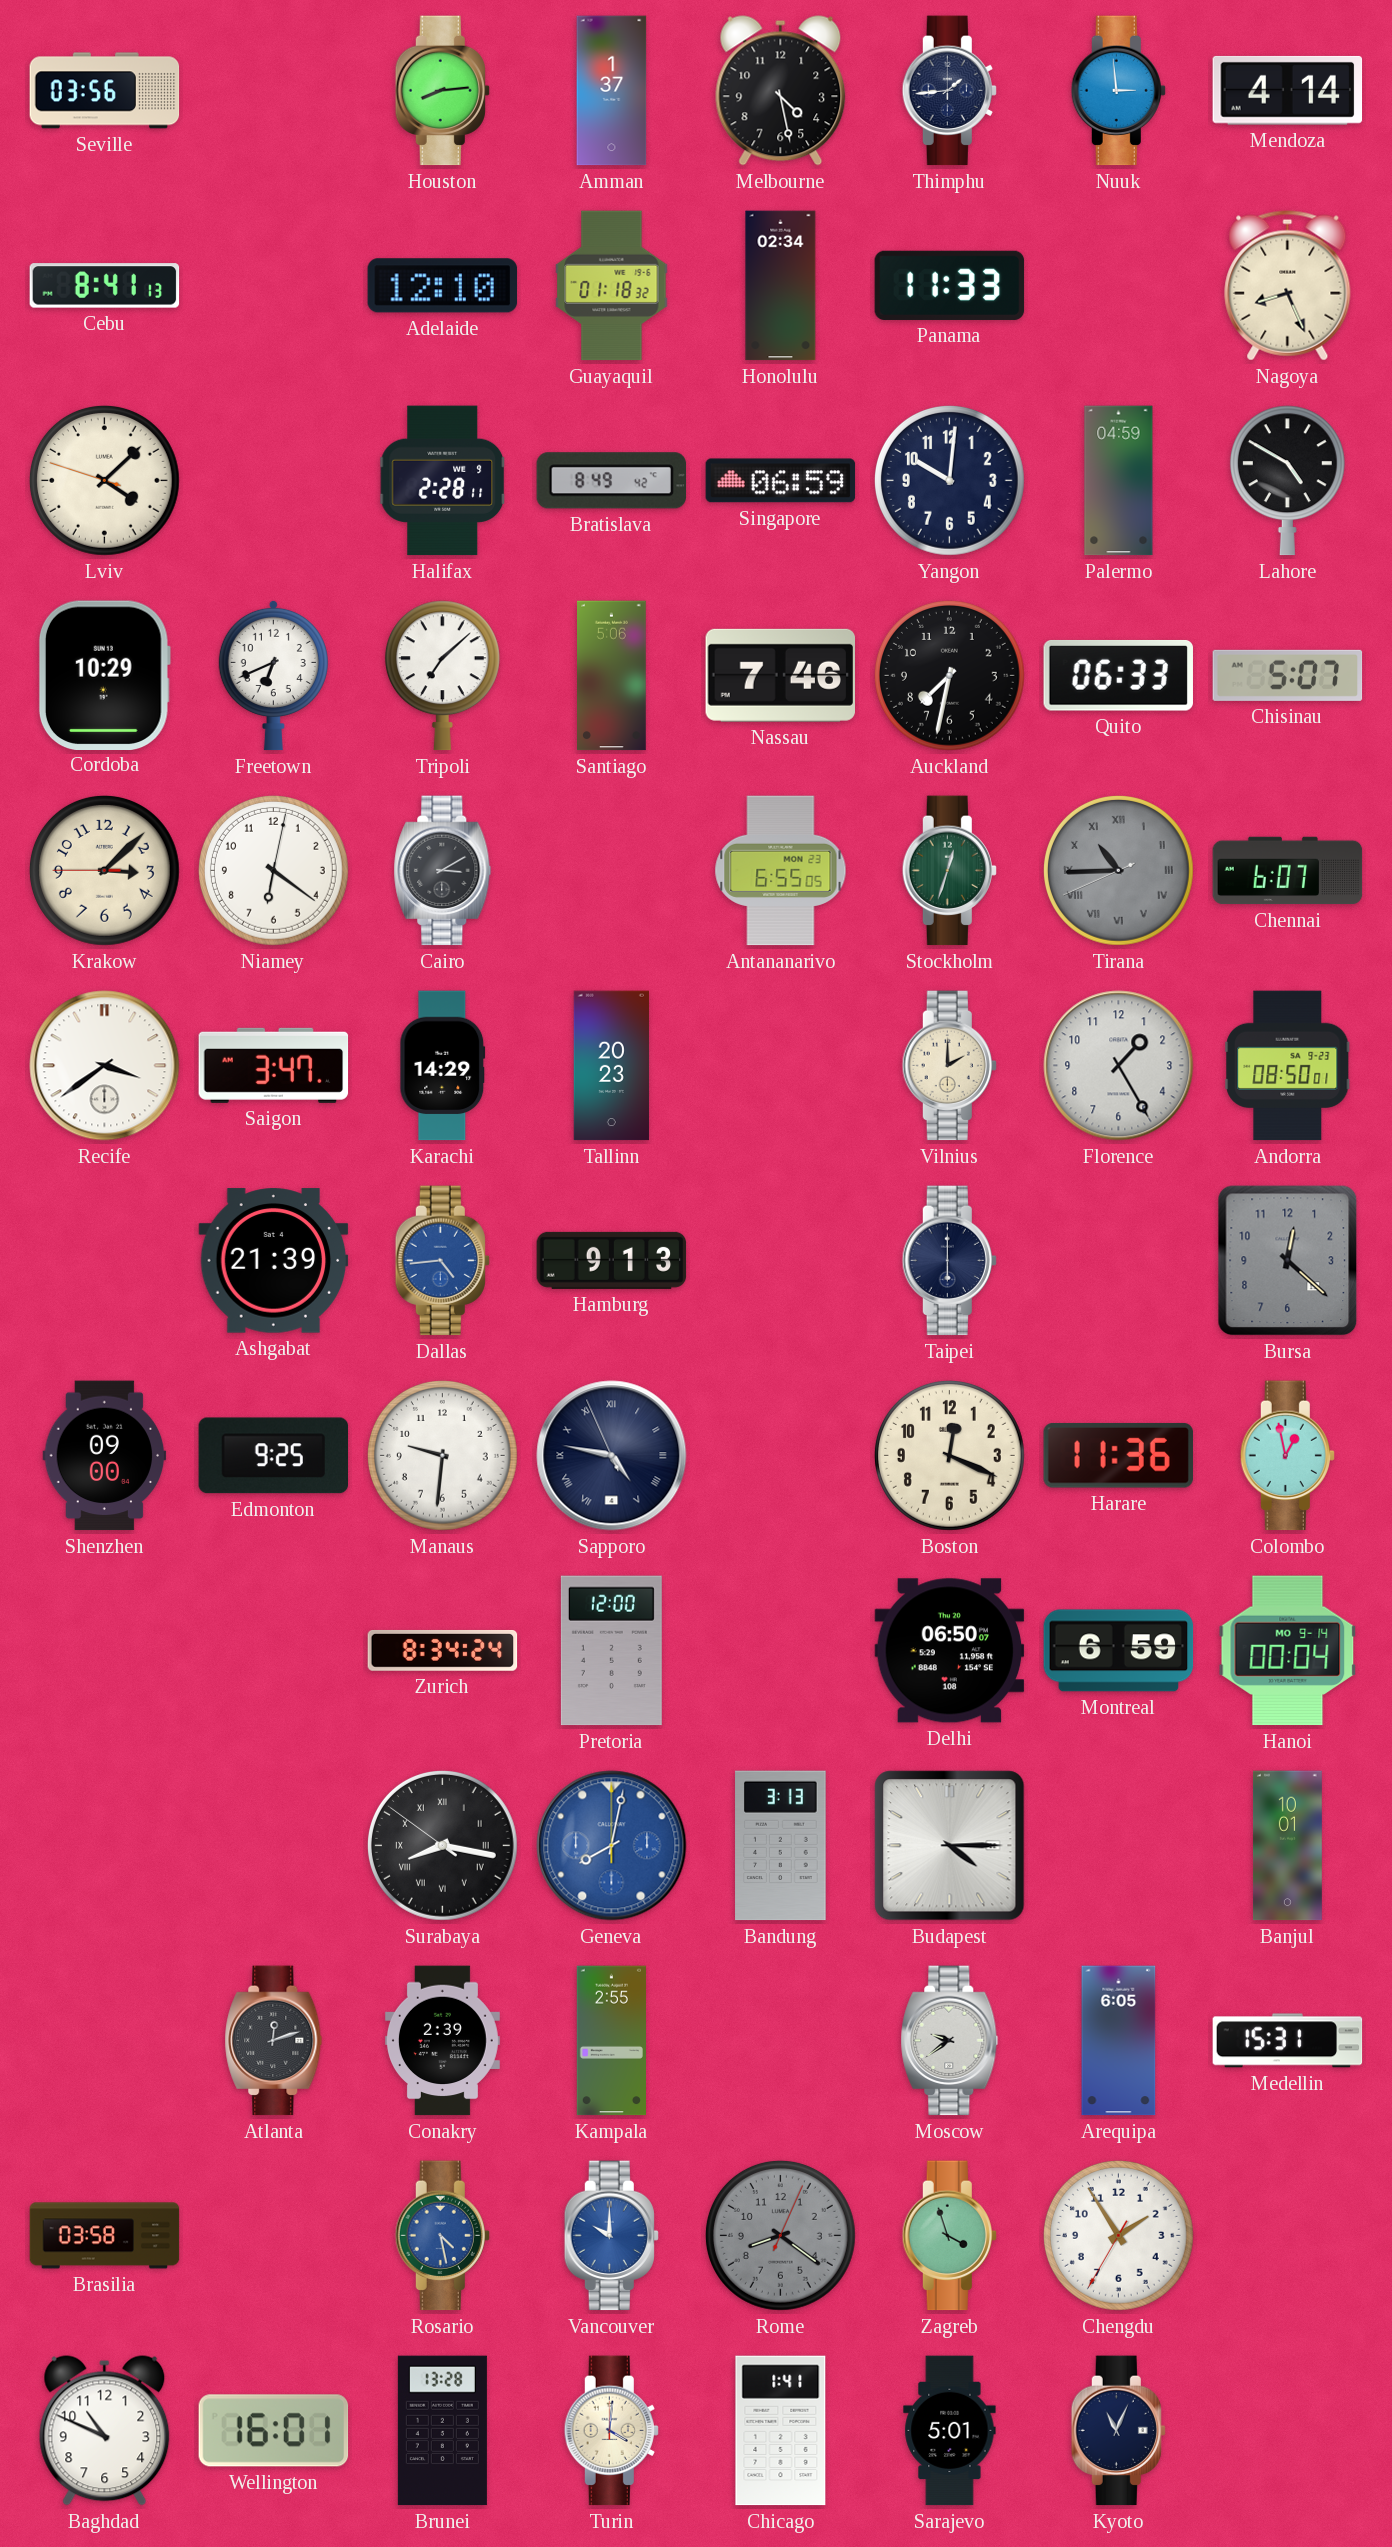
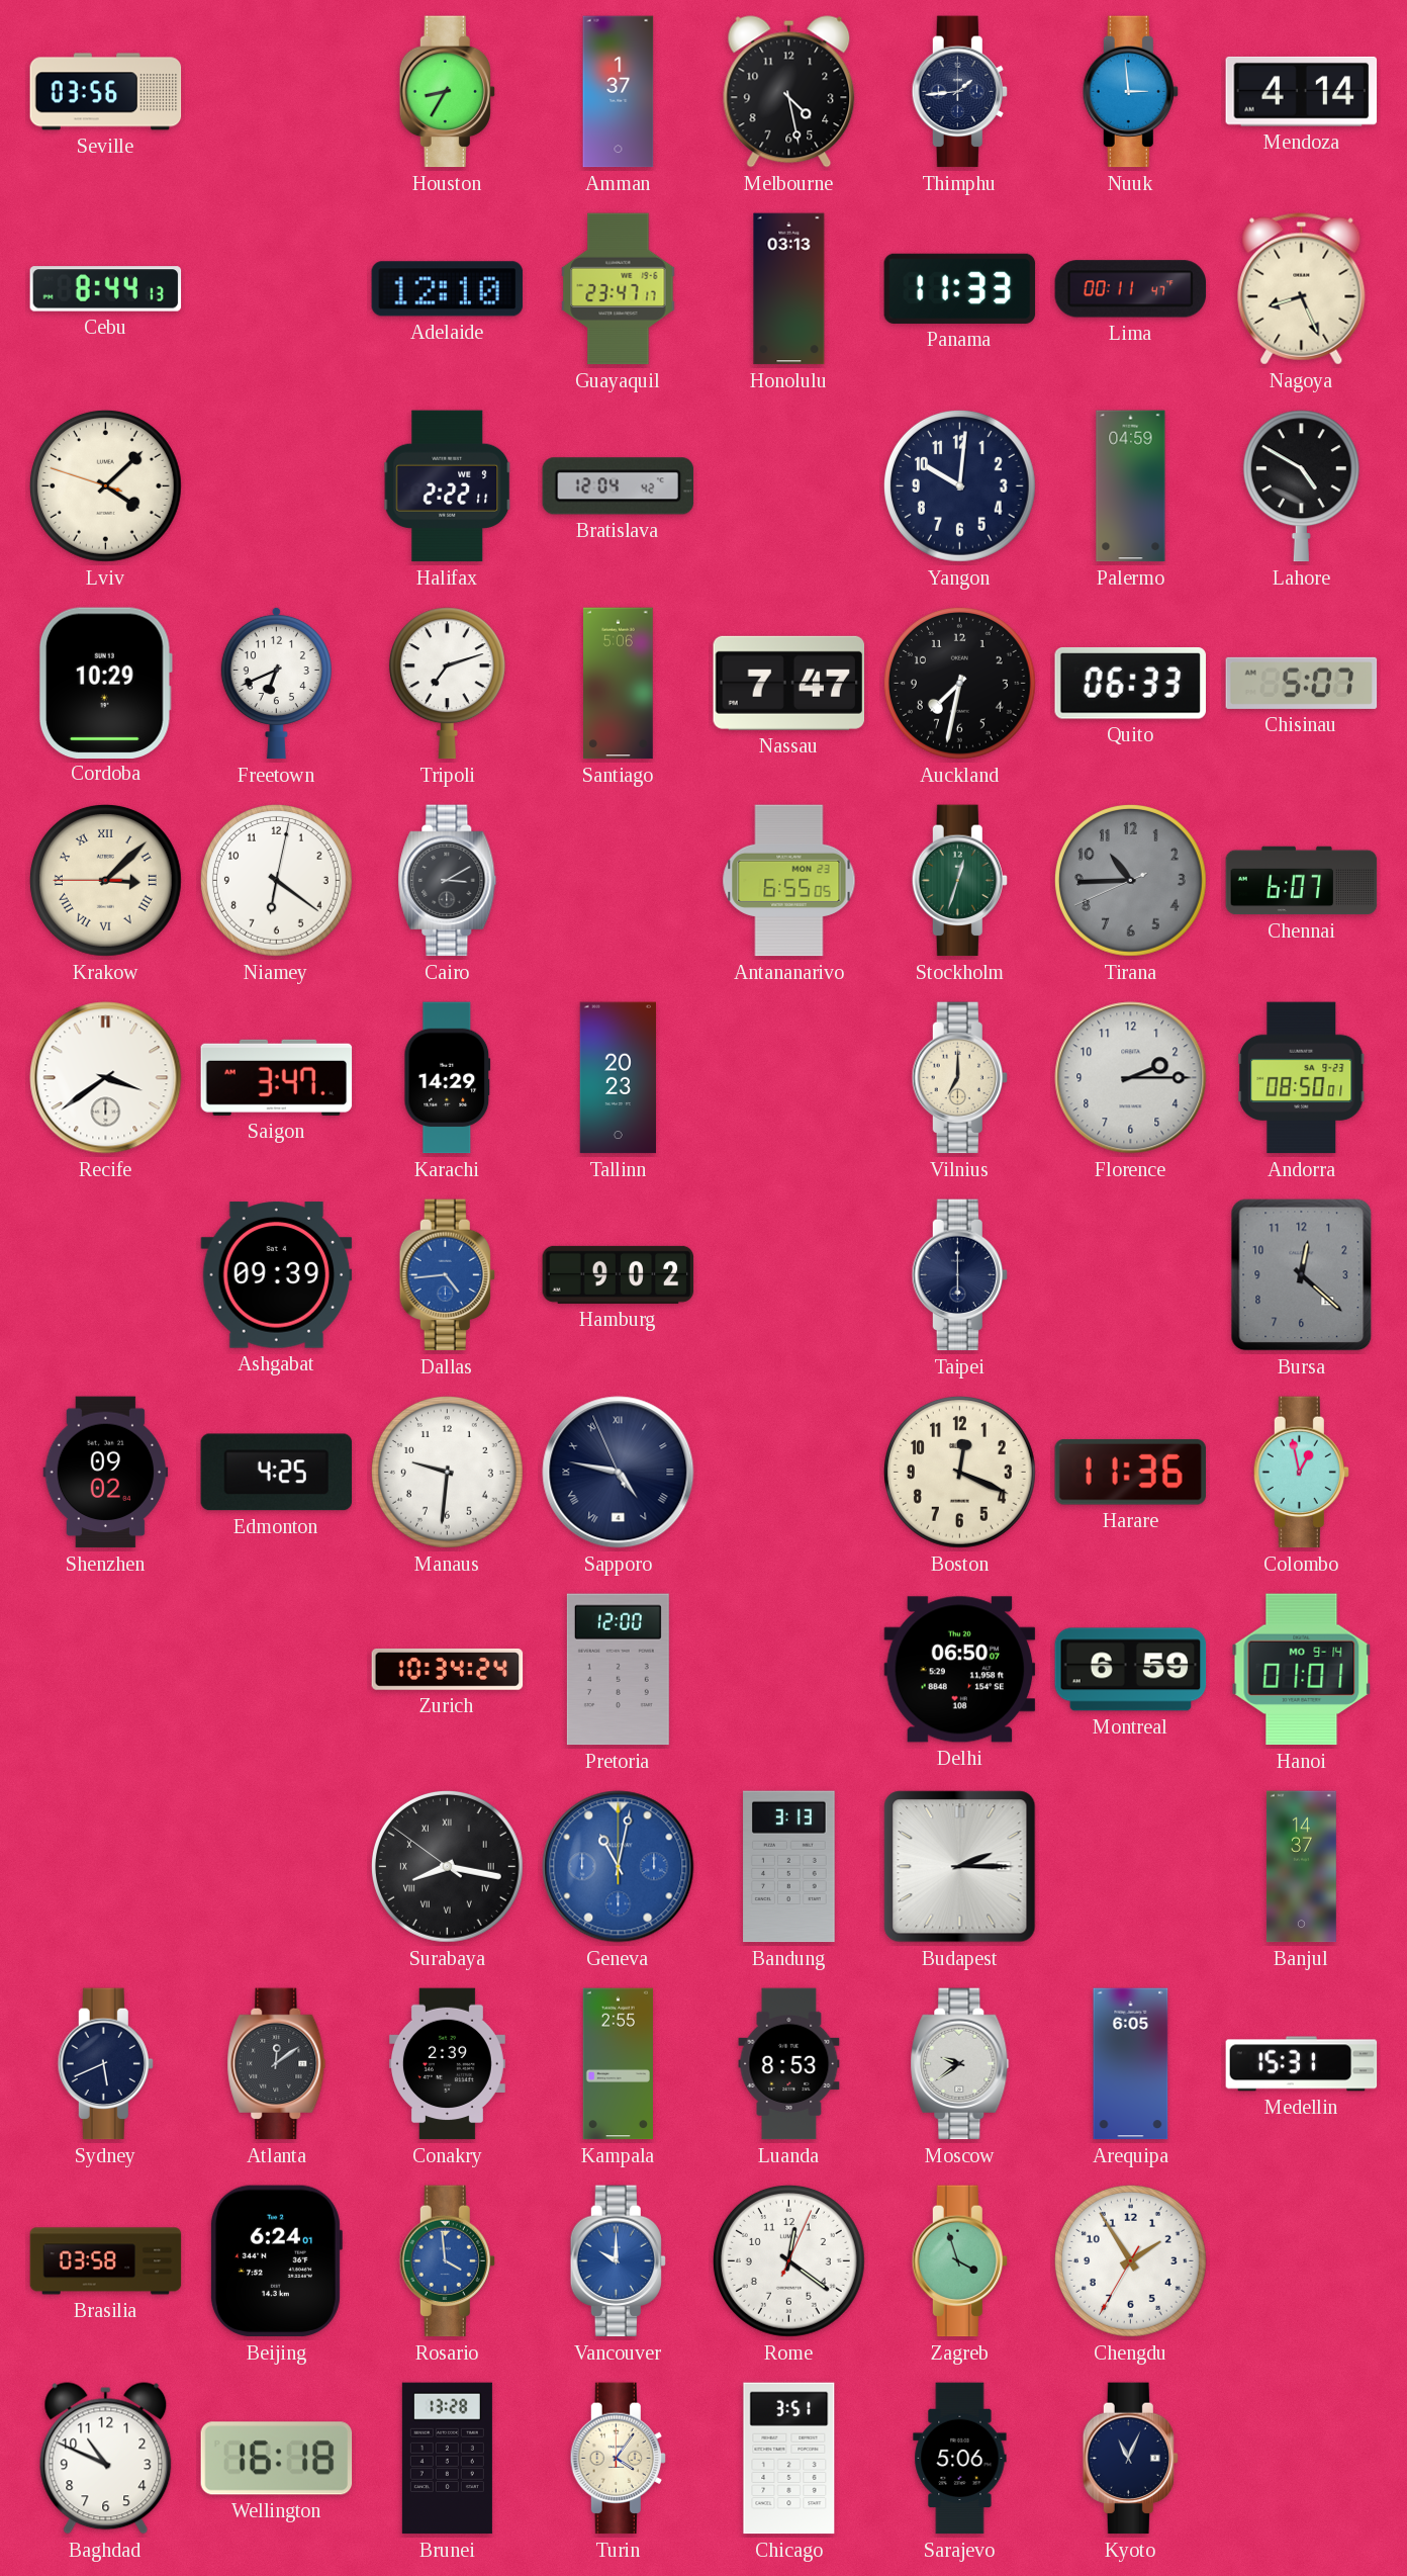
Houston: 8:14 -> 8:35 (447, 92)
Cebu: 8:41 -> 8:44 (106, 289)
Guayaquil: 01:18 -> 23:47 (619, 289)
Honolulu: 02:34 -> 03:13 (789, 289)
Lima: none -> 00:11 (1131, 289)
Halifax: 2:28 -> 2:22 (448, 486)
Bratislava: 8:49 -> 12:04 (619, 486)
Singapore: 06:59 -> none (781, 481)
Tripoli: 7:08 -> 7:12 (447, 684)
Nassau: 7:46 -> 7:47 (789, 683)
Krakow numerals: Arabic -> Roman (105, 880)
Tirana numerals: Roman -> Arabic (1130, 880)
Vilnius: 2:00 -> 7:00 (959, 1078)
Florence: 1:25 -> 2:15 (1131, 1078)
Ashgabat: 21:39 -> 09:39 (277, 1275)
Hamburg: 9:13 -> 9:02 (619, 1274)
Shenzhen: 09:00 -> 09:02 (106, 1473)
Edmonton: 9:25 -> 4:25 (277, 1473)
Zurich: 8:34 -> 10:34 (448, 1669)
Hanoi: 00:04 -> 01:01 (1302, 1670)
Geneva: 8:02 -> 11:02 (619, 1867)
Budapest: 4:15 -> 2:15 (960, 1867)
Banjul: 10:01 -> 14:37 (1301, 1867)
Sydney: none -> 5:41 (105, 2064)
Atlanta: 12:12 -> 12:09 (277, 2064)
Luanda: none -> 8:53 (789, 2064)
Beijing: none -> 6:24 (276, 2261)
Rosario: 4:28 -> 3:59 (447, 2261)
Rome: 8:21 -> 12:21 (788, 2260)
Rome dial: grey -> white (788, 2260)
Wellington: 16:01 -> 16:18 (277, 2459)
Turin: 4:01 -> 4:06 (618, 2459)
Chicago: 1:41 -> 3:51 (789, 2459)
Sarajevo: 5:01 -> 5:06 (960, 2459)
